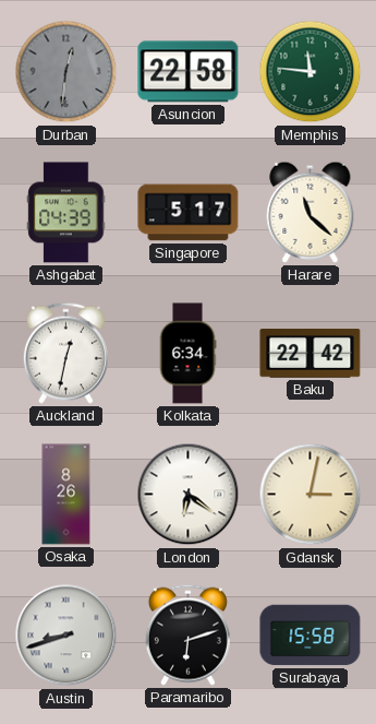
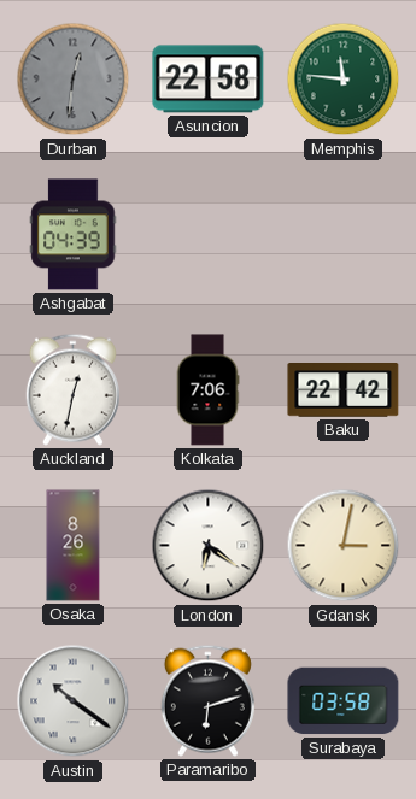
Singapore: 5:17 -> none (189, 213)
Harare: 11:22 -> none (311, 212)
Kolkata: 6:34 -> 7:06 (207, 390)
Austin: 8:42 -> 10:21 (74, 701)
Surabaya: 15:58 -> 03:58 (344, 701)
